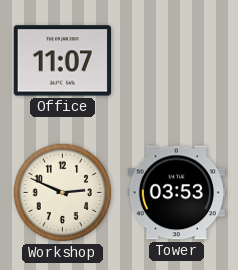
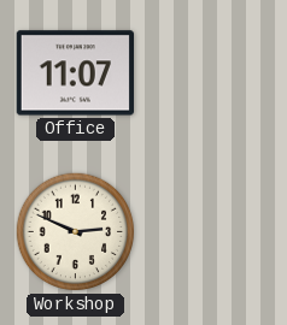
Tower: 03:53 -> none (176, 193)
